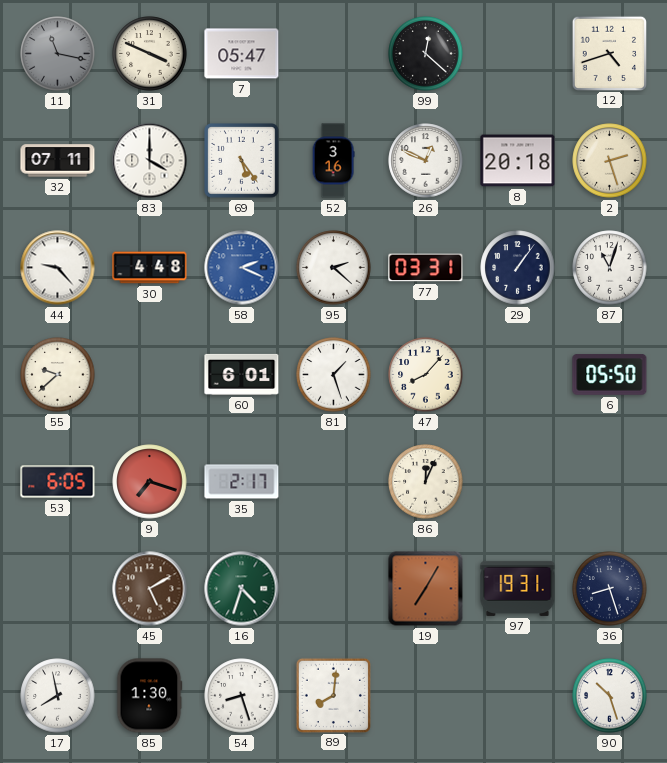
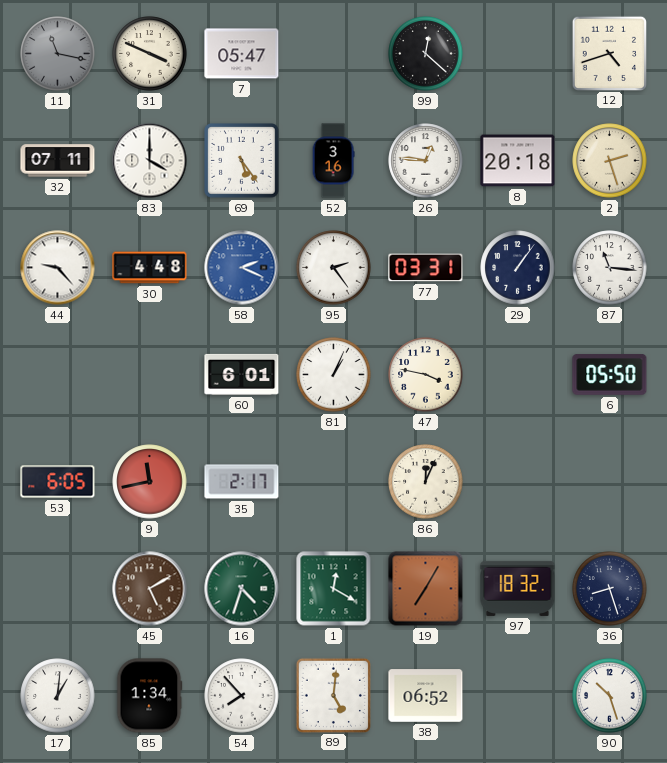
26: 12:49 -> 12:46 (426, 161)
95: 2:22 -> 2:24 (334, 268)
87: 11:03 -> 11:16 (610, 268)
55: 9:38 -> none (58, 375)
81: 1:27 -> 1:04 (334, 375)
47: 8:07 -> 3:47 (426, 375)
9: 7:18 -> 11:43 (150, 482)
1: none -> 12:20 (334, 589)
97: 19:31 -> 18:32 (518, 588)
17: 7:58 -> 1:01 (58, 696)
85: 1:30 -> 1:34 (149, 696)
54: 8:27 -> 7:53 (242, 696)
89: 8:01 -> 5:01 (333, 695)
38: none -> 06:52 (426, 696)
